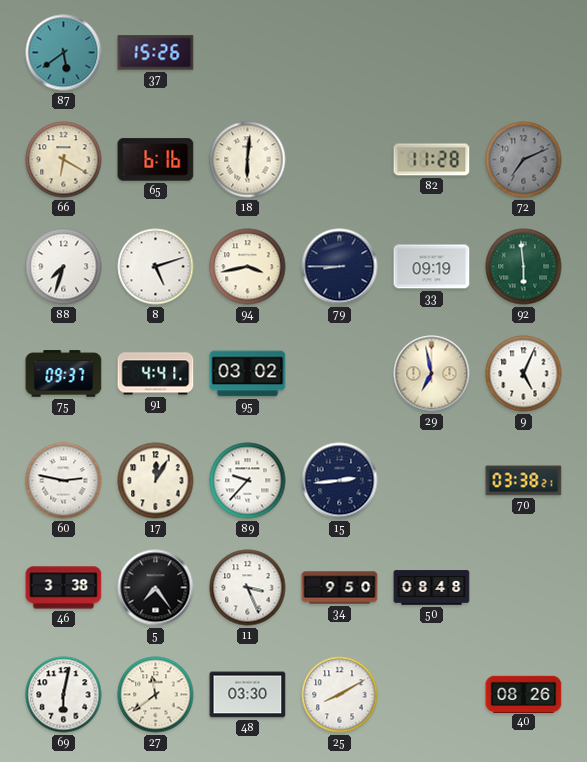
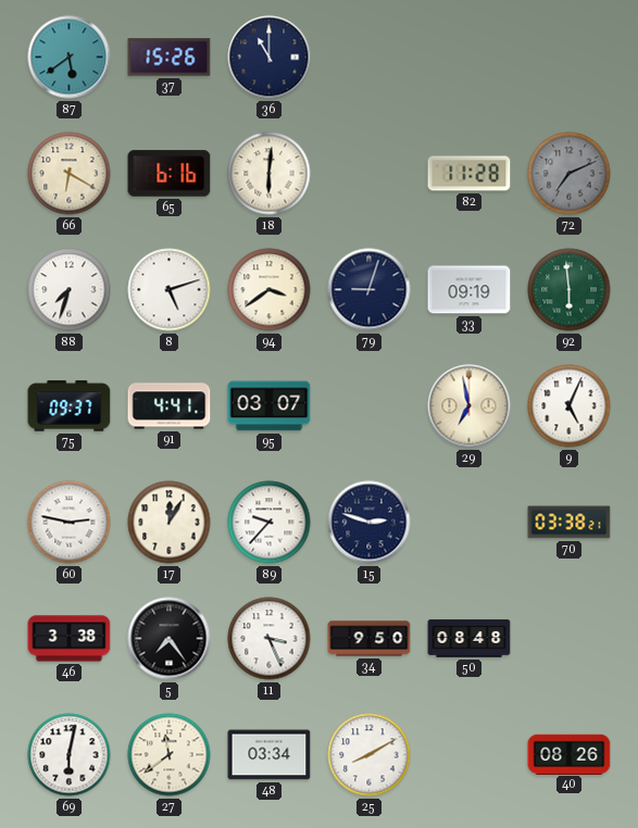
36: none -> 11:00 (270, 58)
94: 3:43 -> 3:39 (270, 290)
79: 8:45 -> 9:03 (370, 290)
95: 03:02 -> 03:07 (270, 406)
15: 2:44 -> 2:48 (370, 523)
48: 03:30 -> 03:34 (270, 755)
